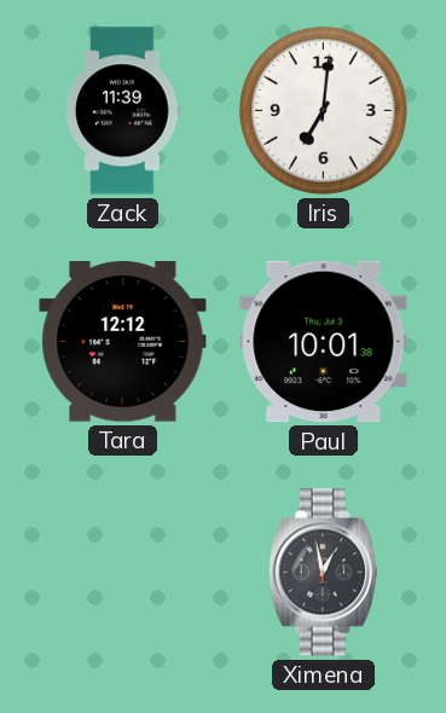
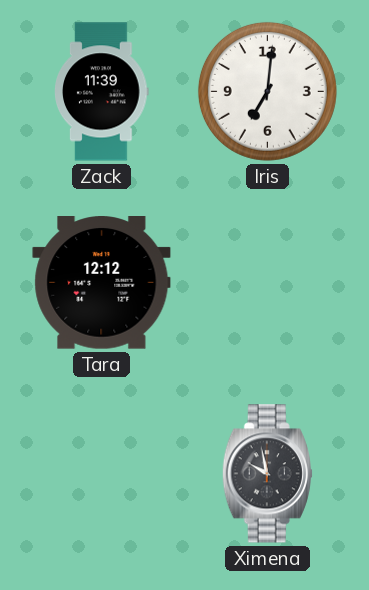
Paul: 10:01 -> none (324, 342)
Ximena: 12:58 -> 9:58 (267, 474)
